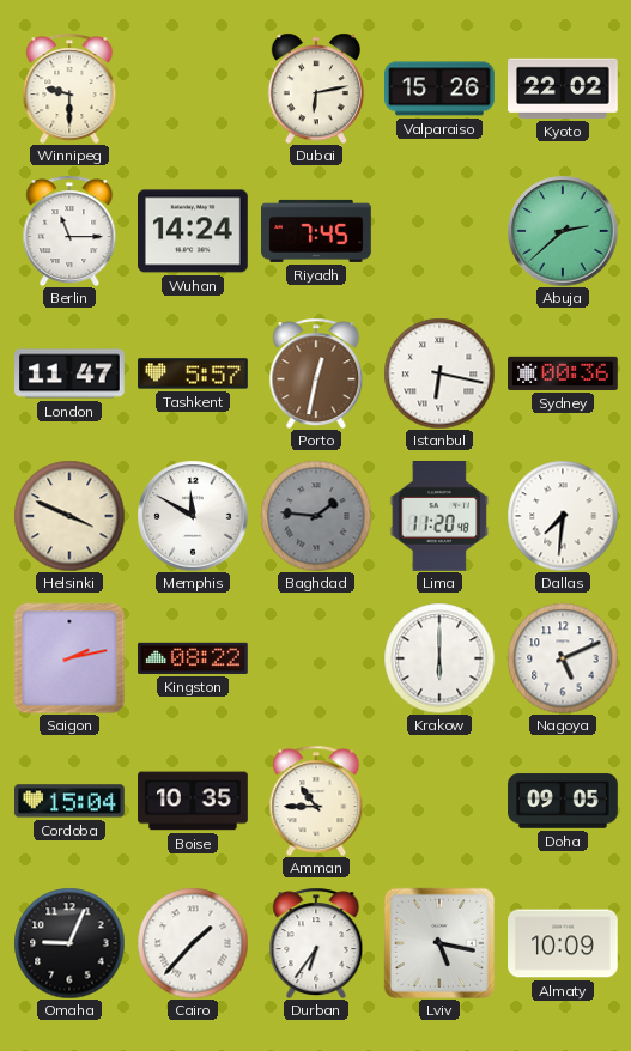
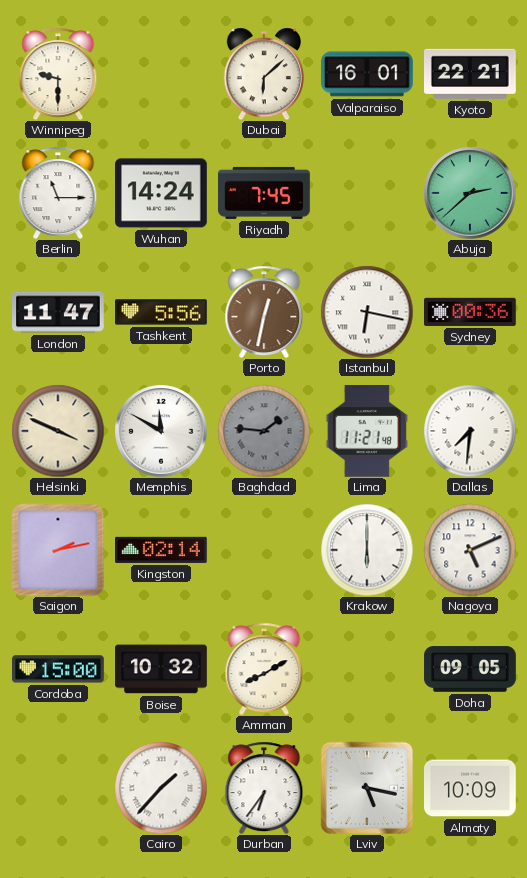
Dubai: 6:13 -> 6:08 (264, 74)
Valparaiso: 15:26 -> 16:01 (368, 74)
Kyoto: 22:02 -> 22:21 (471, 74)
Tashkent: 5:57 -> 5:56 (161, 312)
Lima: 11:20 -> 11:21 (367, 432)
Kingston: 08:22 -> 02:14 (162, 550)
Cordoba: 15:04 -> 15:00 (59, 669)
Boise: 10:35 -> 10:32 (161, 669)
Amman: 10:45 -> 8:10 (264, 669)
Omaha: 9:04 -> none (69, 943)
